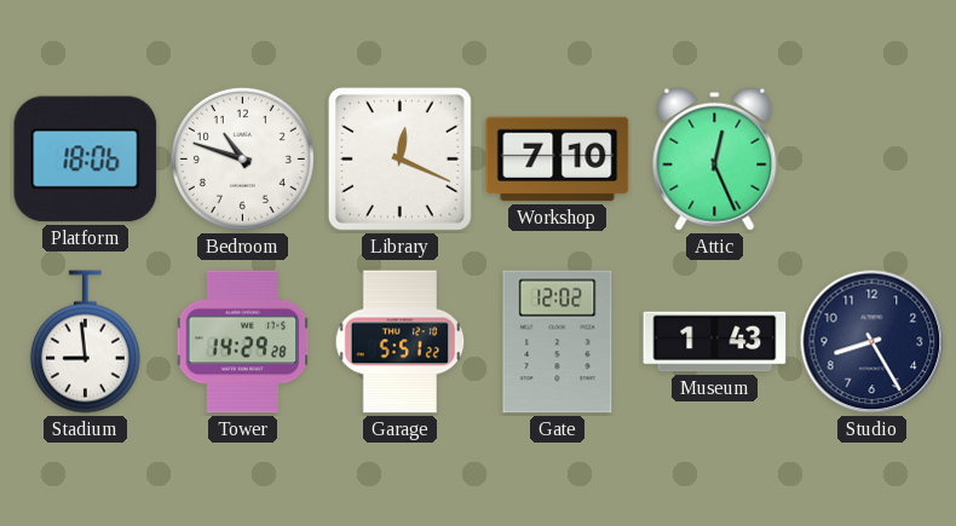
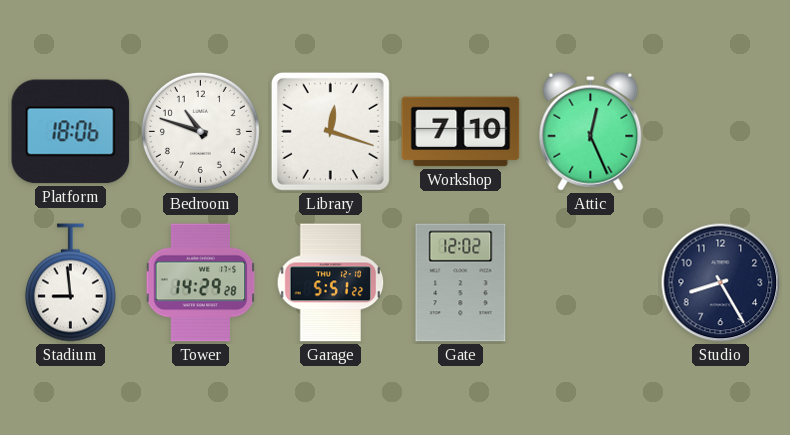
Library: 12:19 -> 12:18 (330, 131)
Museum: 1:43 -> none (715, 342)
